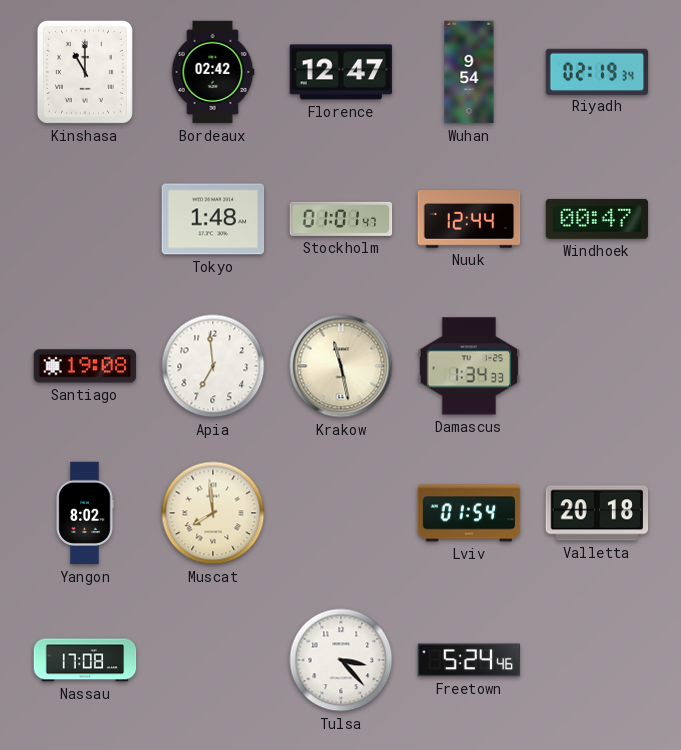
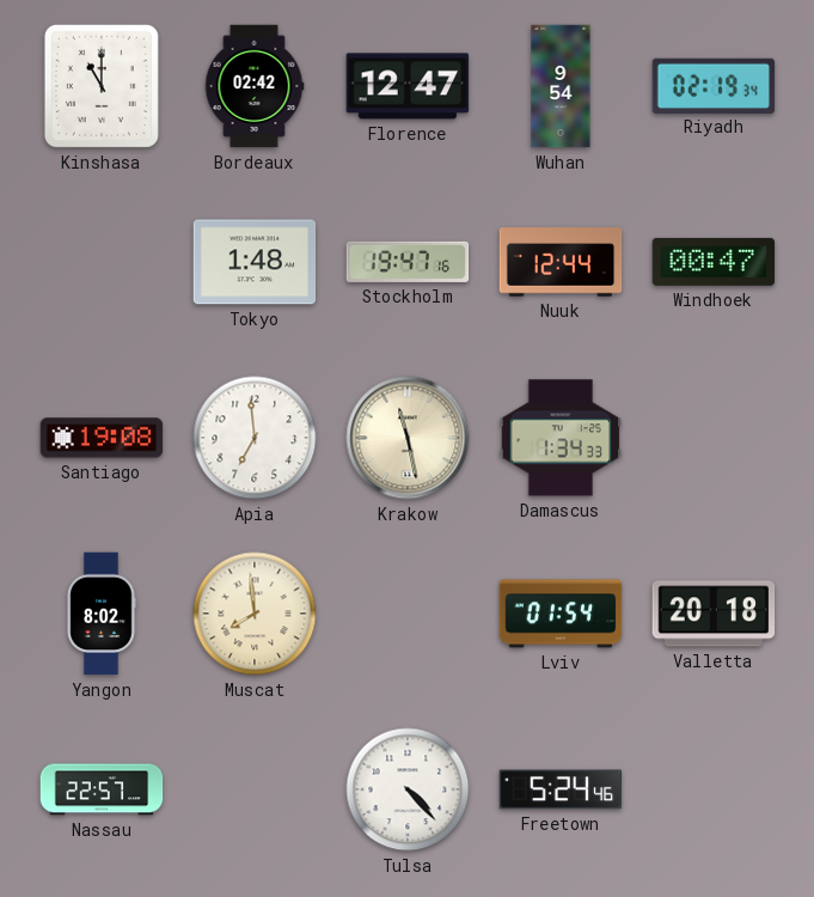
Stockholm: 01:01 -> 19:47 (408, 262)
Nassau: 17:08 -> 22:57 (102, 789)
Tulsa: 3:23 -> 4:23 (408, 789)
